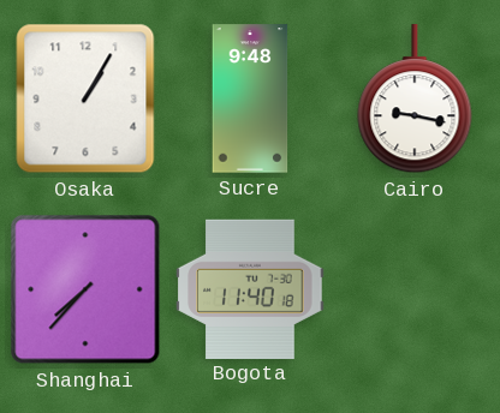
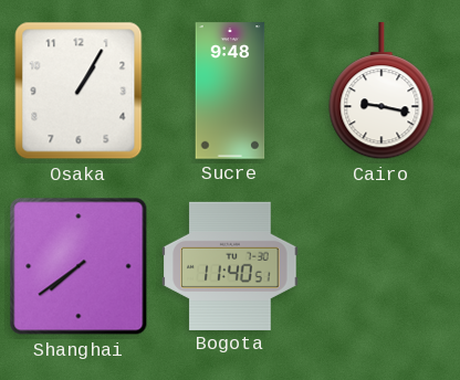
Shanghai: 7:37 -> 7:39 (79, 266)
Bogota: 11:40:18 -> 11:40:51 (230, 265)
